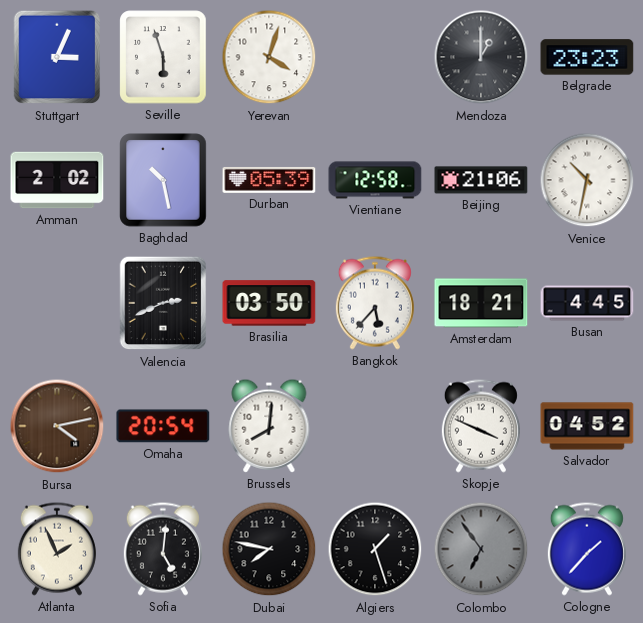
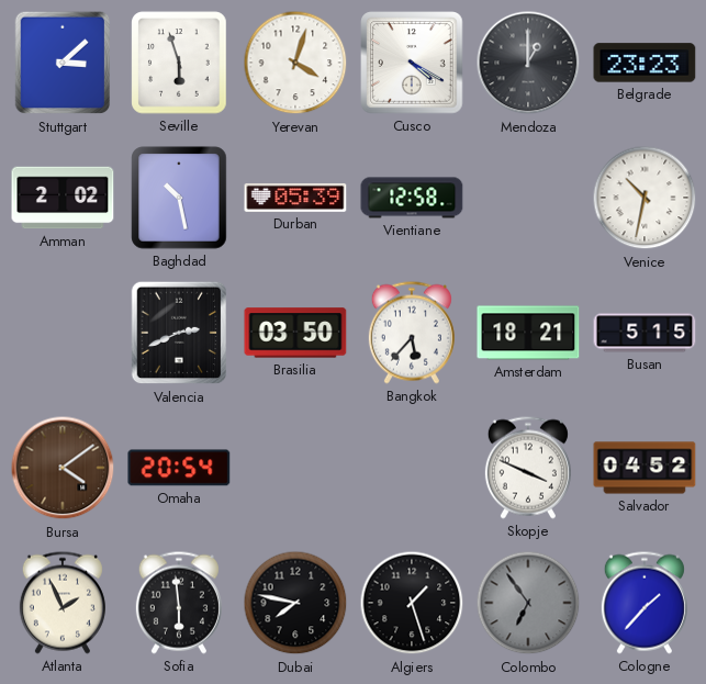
Stuttgart: 3:04 -> 3:08 (63, 63)
Cusco: none -> 4:20 (412, 63)
Beijing: 21:06 -> none (481, 180)
Busan: 4:45 -> 5:15 (645, 333)
Bursa: 4:13 -> 4:09 (63, 468)
Brussels: 8:01 -> none (269, 426)
Sofia: 5:01 -> 5:59 (179, 603)
